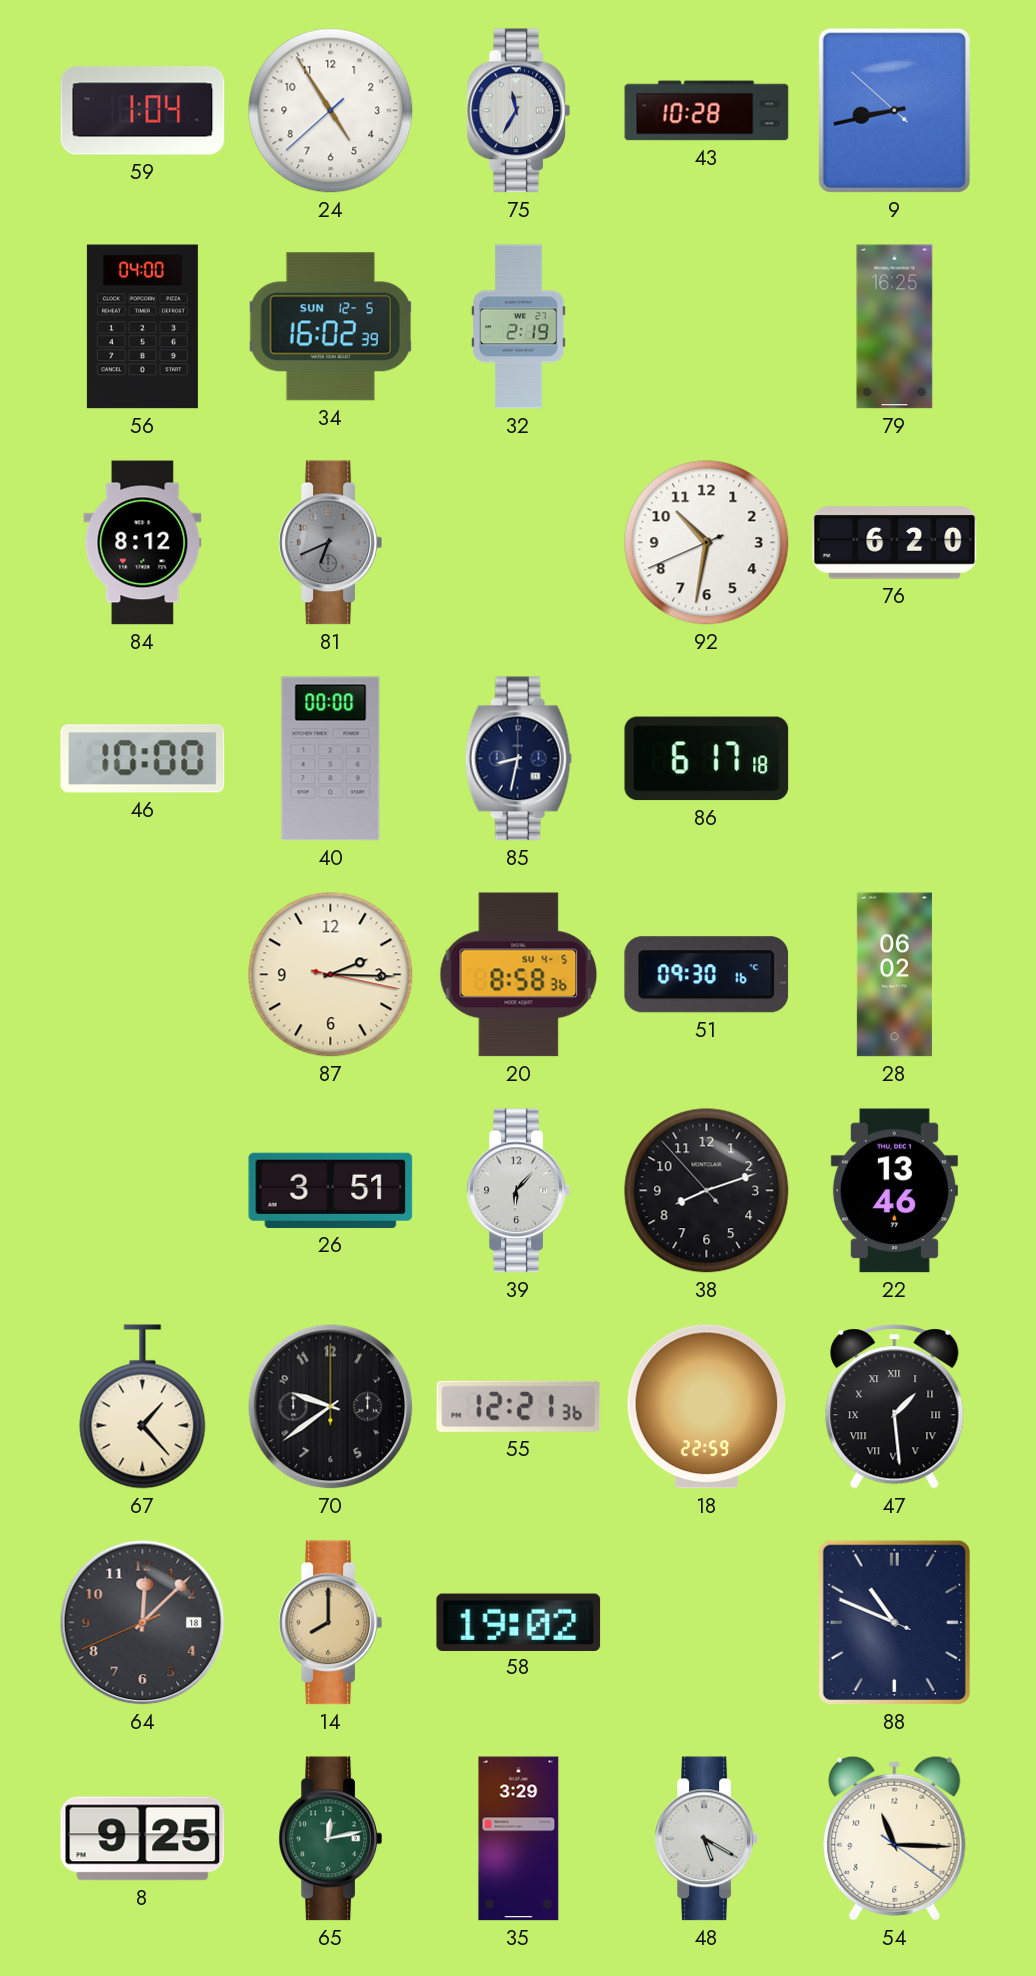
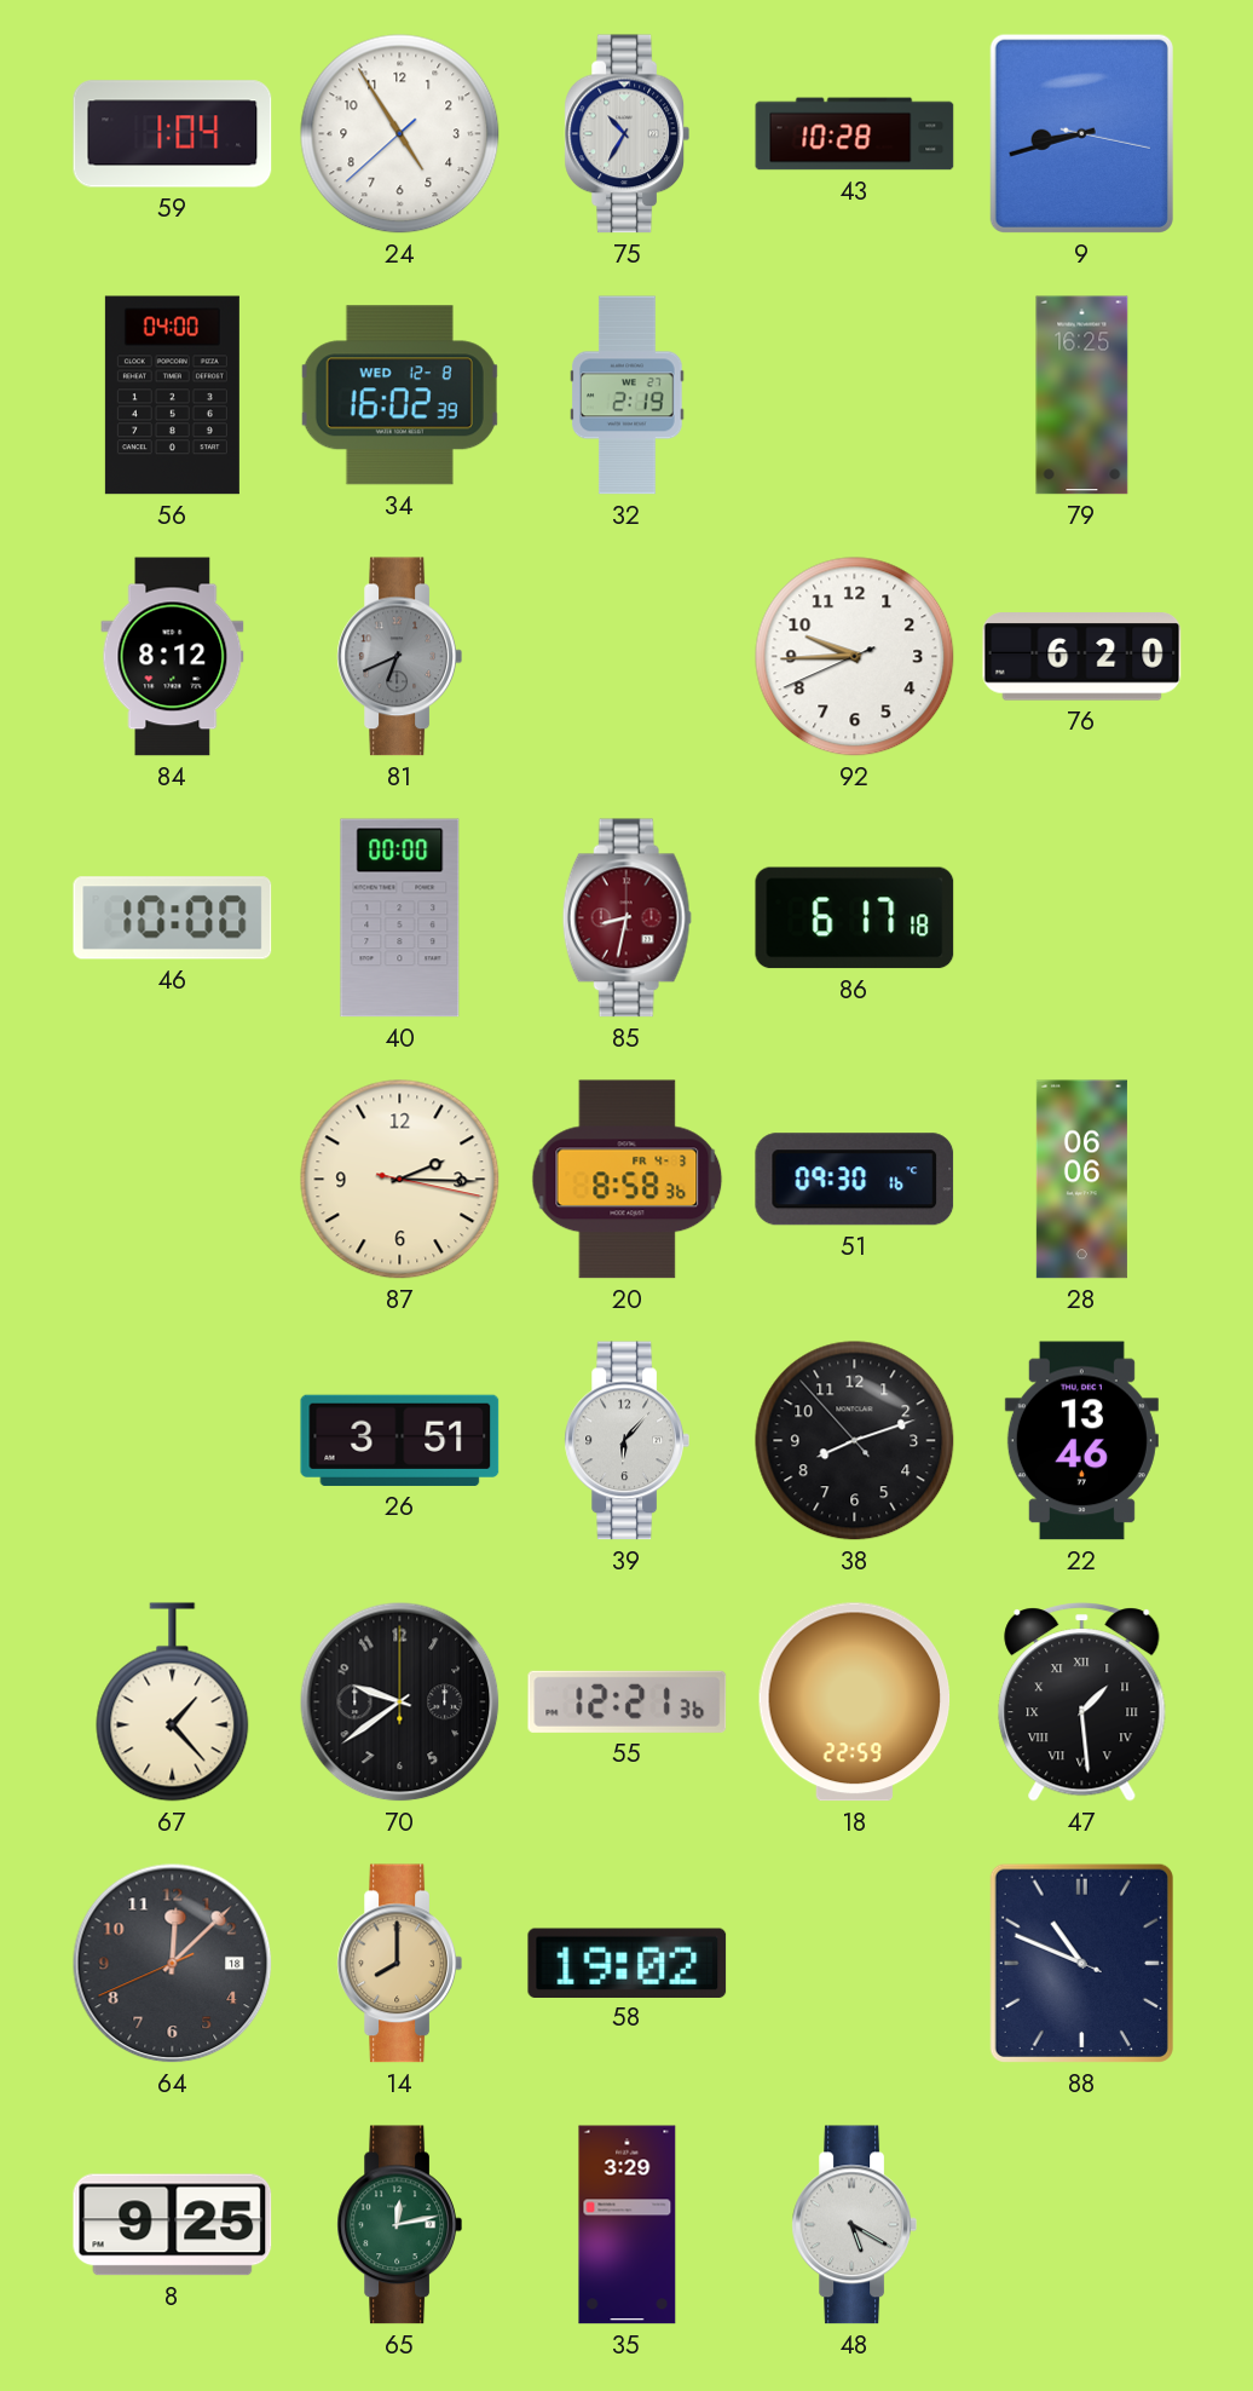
75: 11:35 -> 10:35 (626, 134)
9: 8:42:52 -> 8:42:17 (1081, 133)
34 date: SUN 12-5 -> WED 12-8 (399, 396)
92: 10:31 -> 9:44 (855, 657)
85 dial: navy -> burgundy (626, 918)
20 date: SU 4-5 -> FR 4-3 (628, 1180)
28: 06:02 -> 06:06 (1081, 1180)
54: 11:15 -> none (895, 1838)
